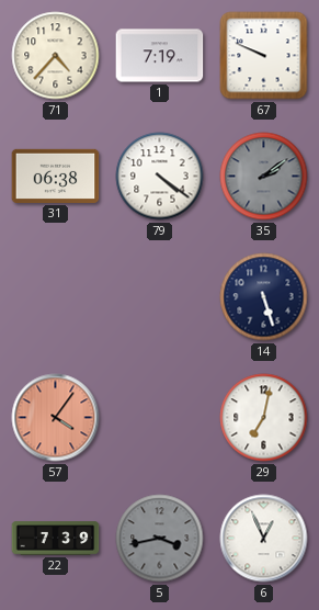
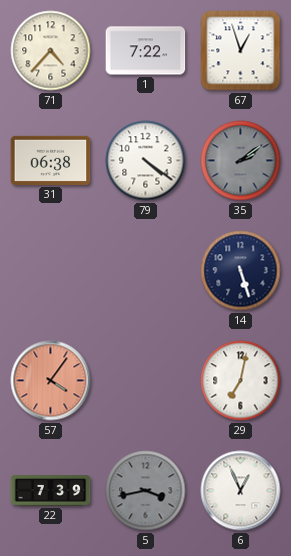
1: 7:19 -> 7:22 (146, 51)
67: 9:49 -> 12:57 (241, 51)
